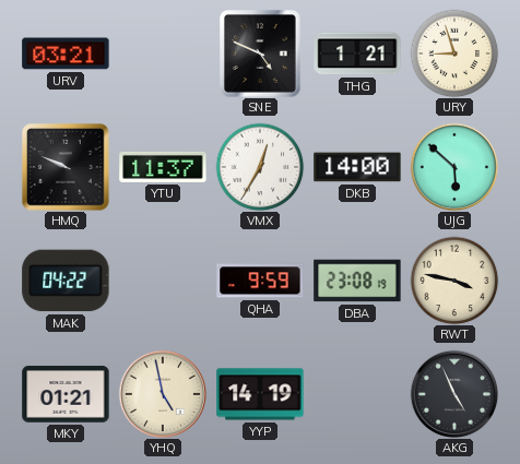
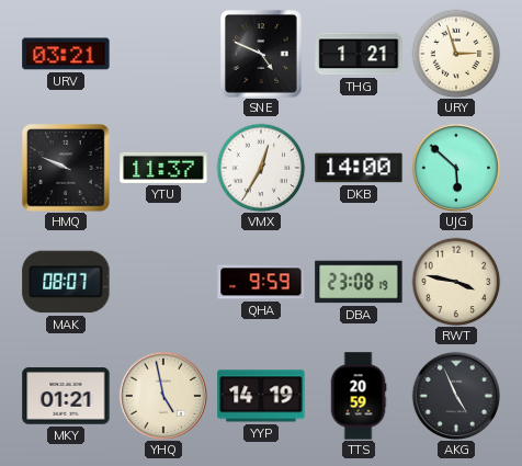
URY: 8:57 -> 2:57 (456, 54)
MAK: 04:22 -> 08:07 (66, 282)
TTS: none -> 20:59 (359, 396)
